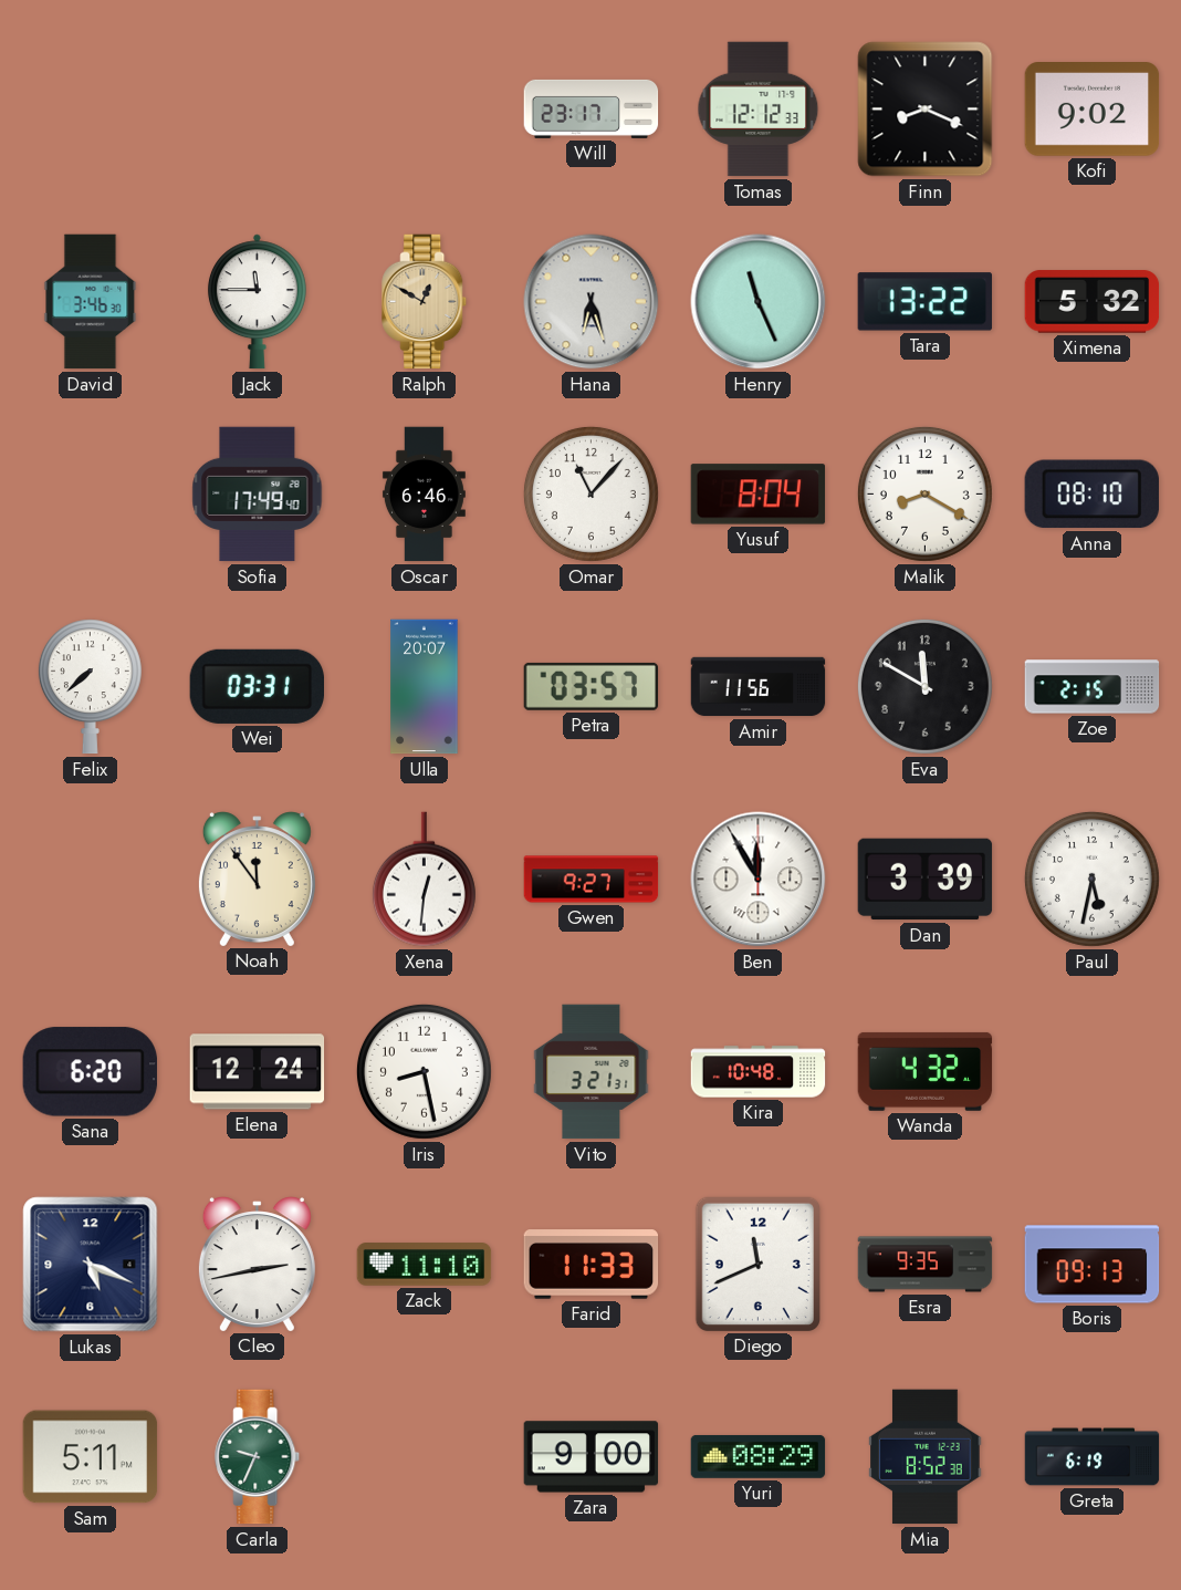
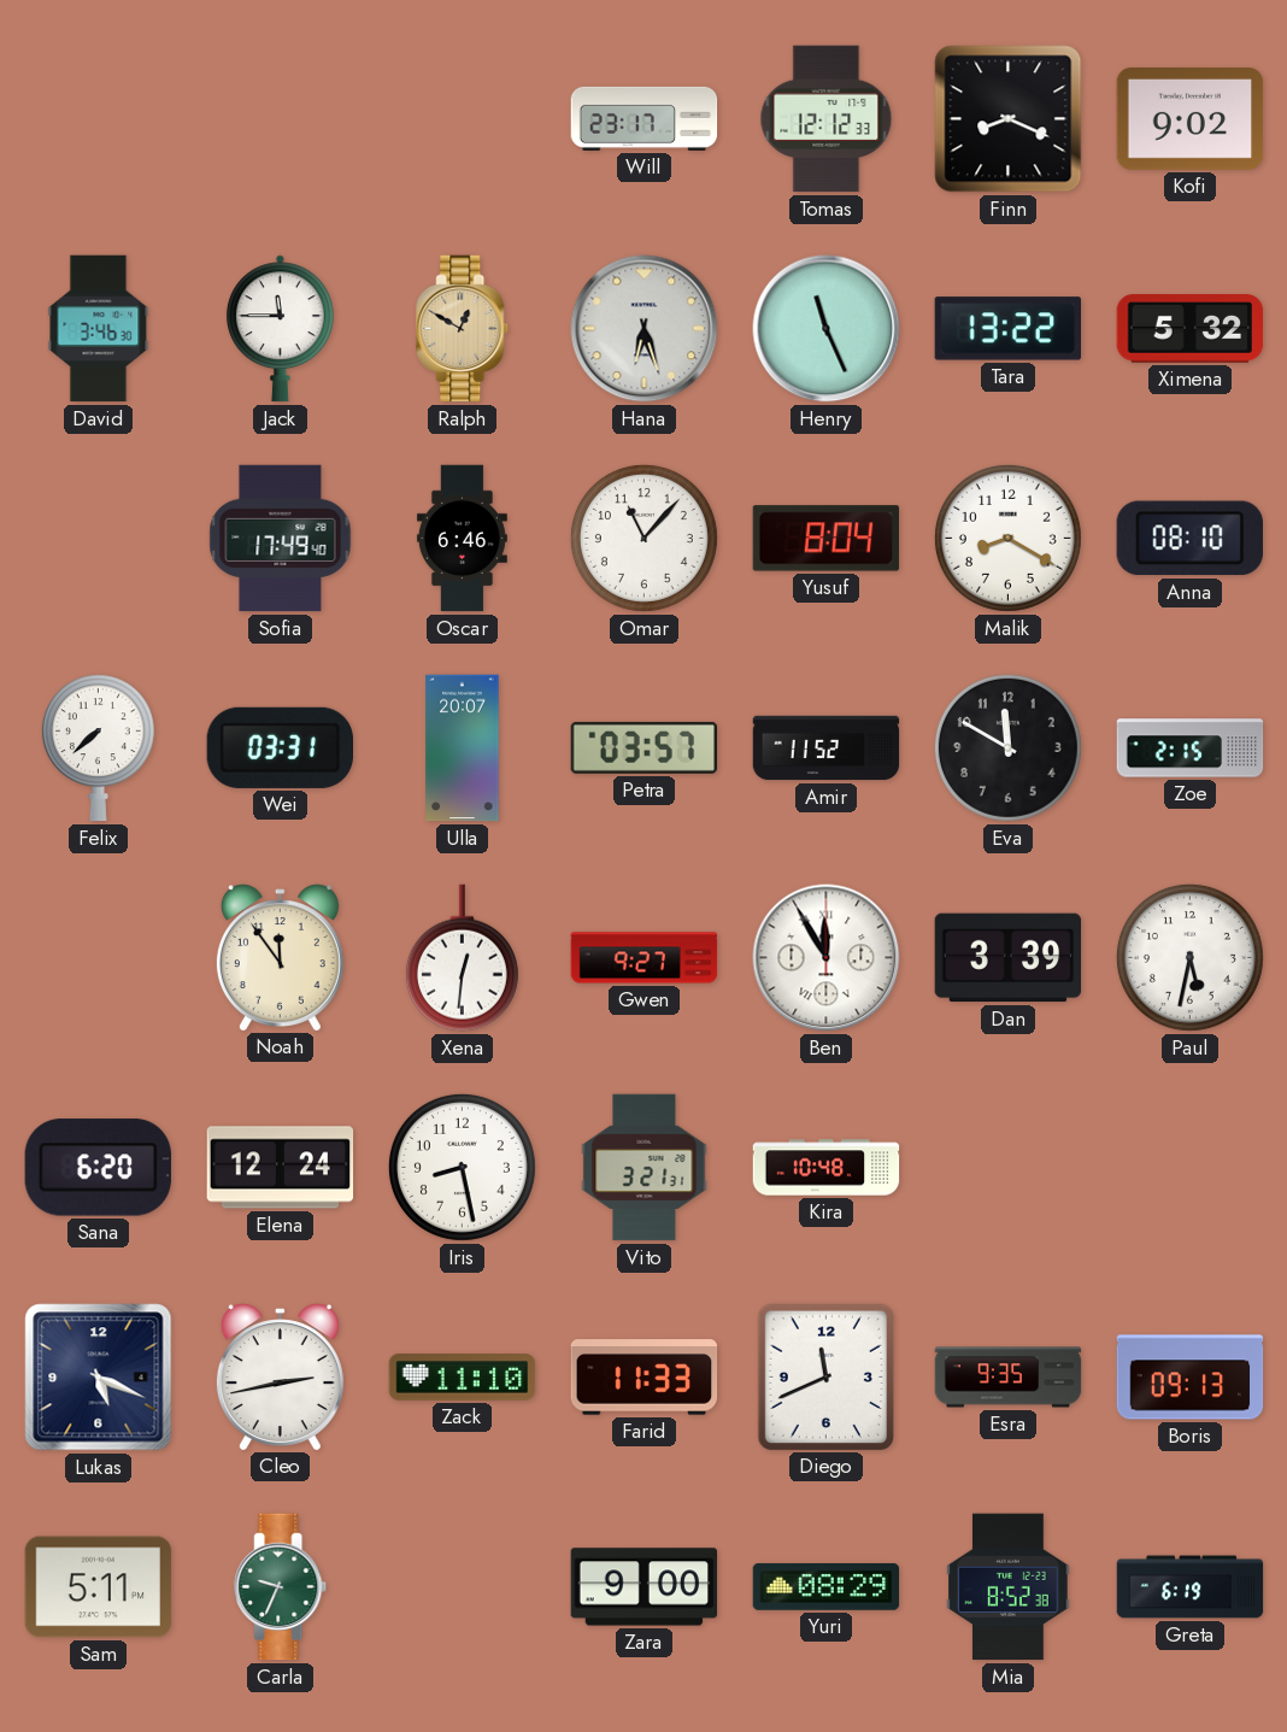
Amir: 11:56 -> 11:52 (827, 748)
Wanda: 4:32 -> none (926, 1071)
